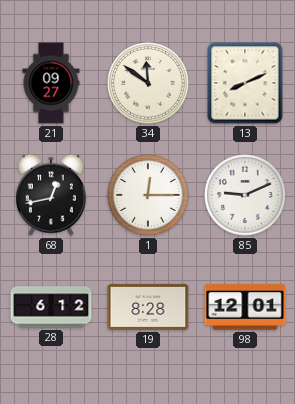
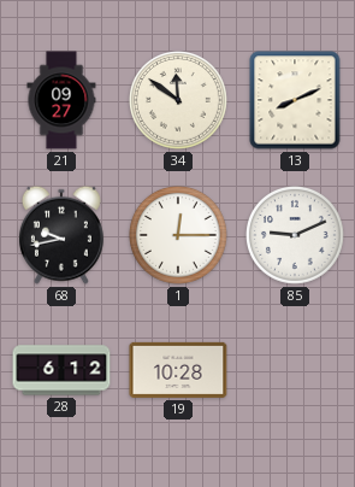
68: 12:43 -> 9:43 (61, 235)
19: 8:28 -> 10:28 (178, 370)
98: 12:01 -> none (245, 307)
